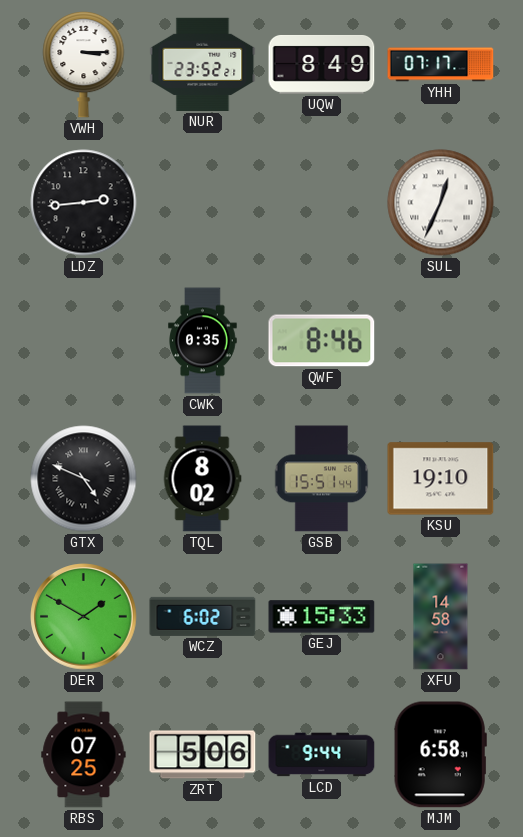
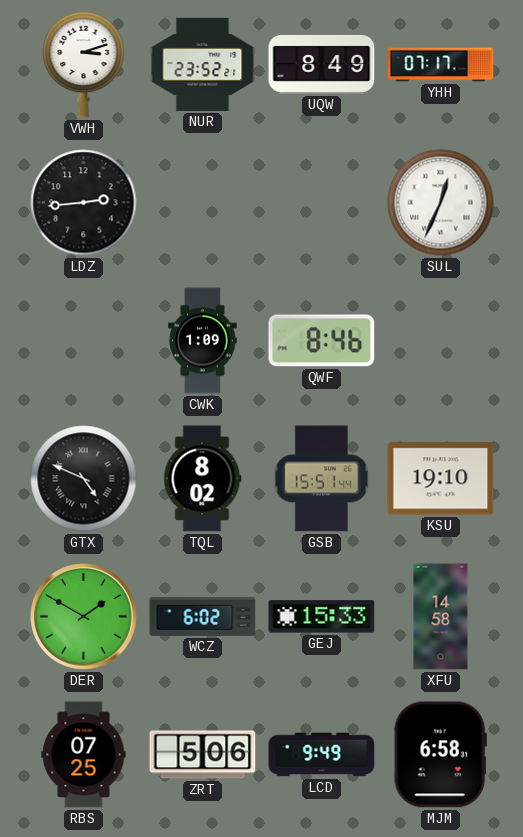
VWH: 3:15 -> 3:12 (84, 64)
CWK: 0:35 -> 1:09 (203, 341)
LCD: 9:44 -> 9:49 (322, 755)
